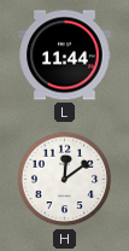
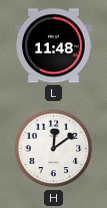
L: 11:44 -> 11:48 (54, 46)
